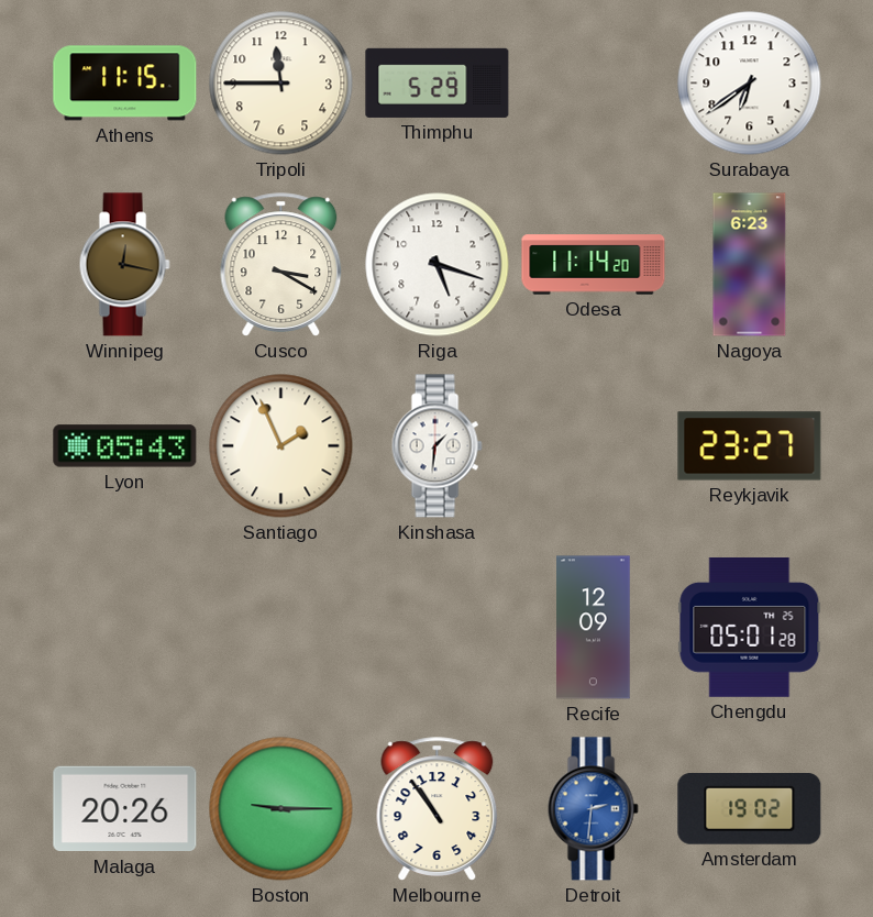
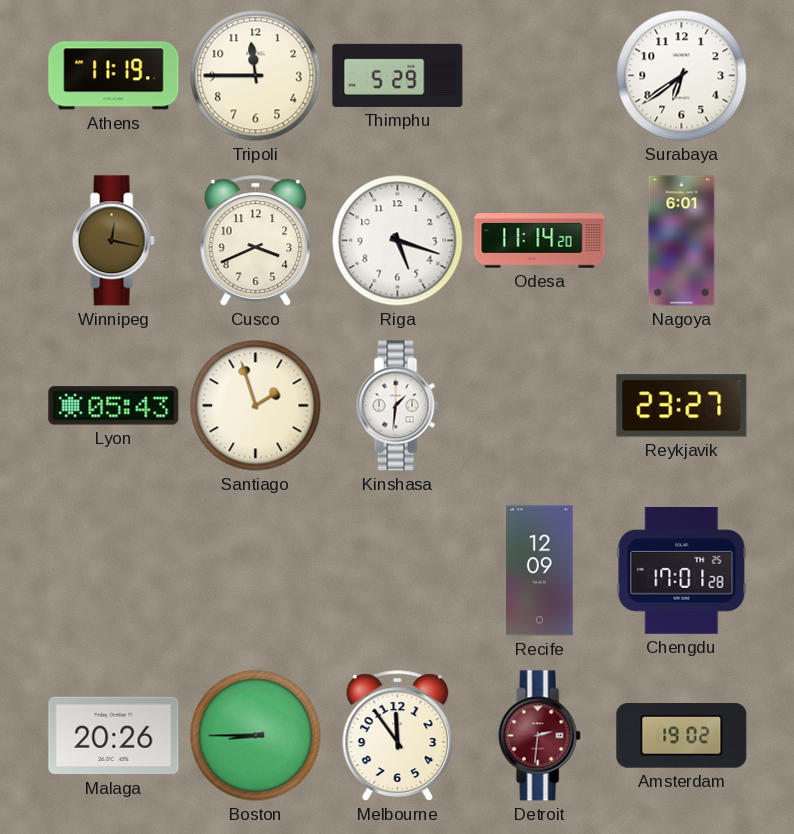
Athens: 11:15 -> 11:19 (114, 76)
Cusco: 3:20 -> 3:41 (256, 241)
Nagoya: 6:23 -> 6:01 (682, 241)
Santiago: 1:56 -> 1:57 (256, 406)
Chengdu: 05:01 -> 17:01 (682, 571)
Boston: 9:15 -> 8:45 (256, 736)
Melbourne: 10:54 -> 11:54 (398, 736)
Detroit dial: blue -> burgundy (539, 736)
